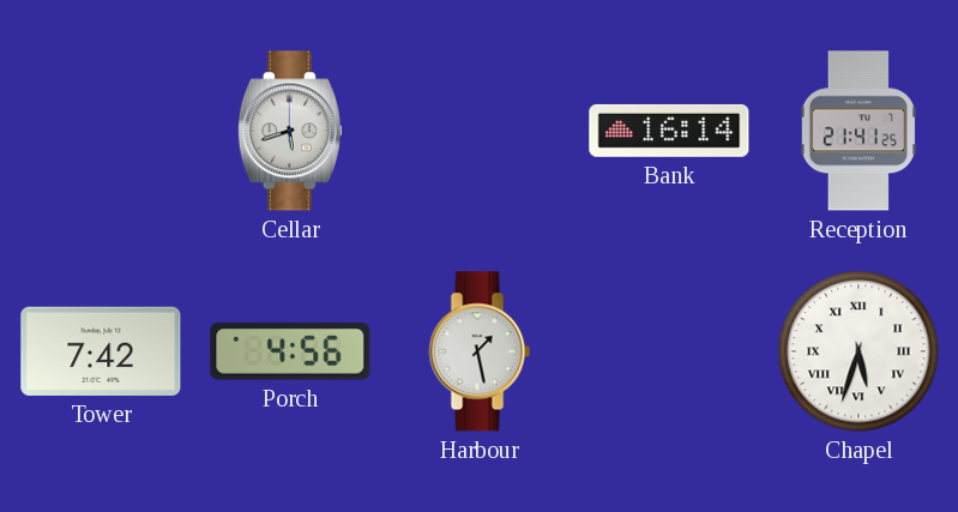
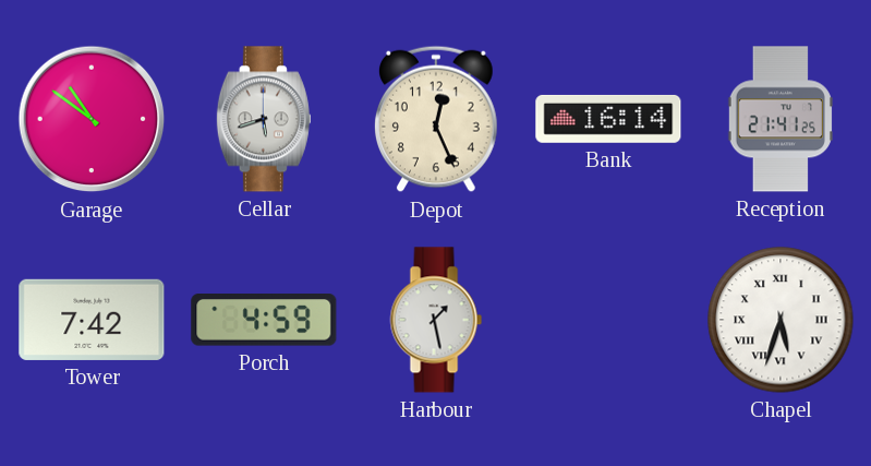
Garage: none -> 10:51 (92, 119)
Depot: none -> 12:26 (436, 119)
Porch: 4:56 -> 4:59 (264, 321)
